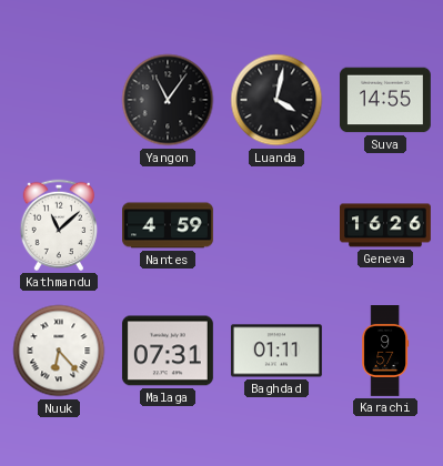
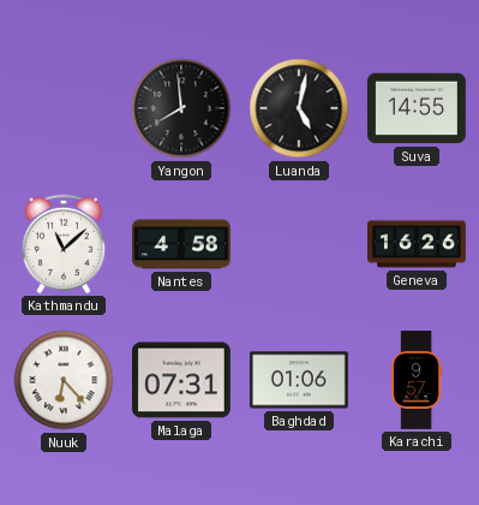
Yangon: 11:06 -> 7:59 (181, 108)
Luanda: 4:02 -> 5:02 (299, 108)
Nantes: 4:59 -> 4:58 (182, 244)
Baghdad: 01:11 -> 01:06 (299, 380)
